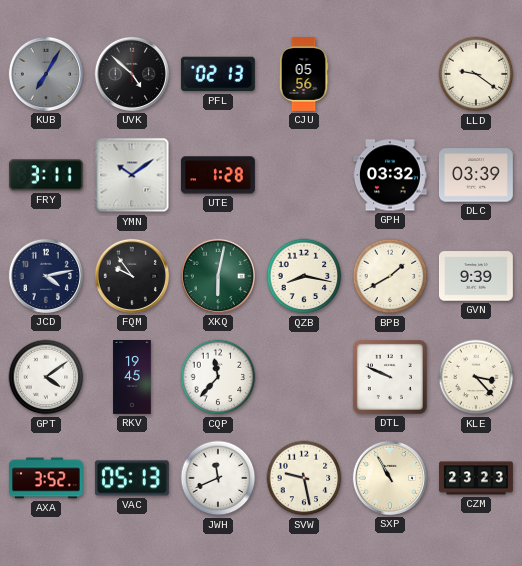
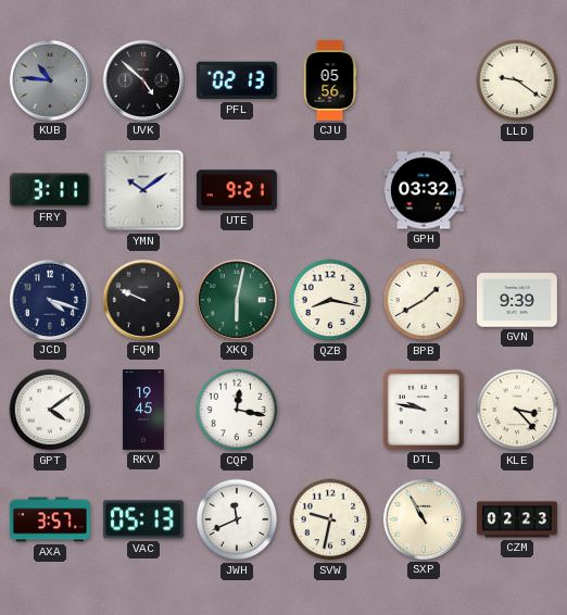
KUB: 7:05 -> 10:46 (50, 80)
UTE: 1:28 -> 9:21 (237, 190)
DLC: 03:39 -> none (476, 175)
JCD: 4:13 -> 4:18 (50, 300)
FQM: 9:54 -> 9:49 (143, 300)
CQP: 11:37 -> 12:17 (237, 410)
DTL: 9:49 -> 9:47 (424, 410)
AXA: 3:52 -> 3:57 (50, 519)
SVW: 9:28 -> 9:32 (330, 519)
CZM: 23:23 -> 02:23 (518, 519)
